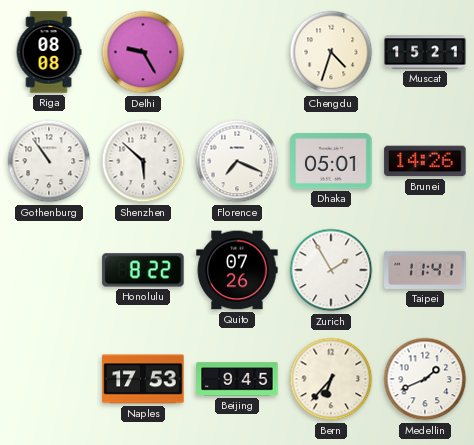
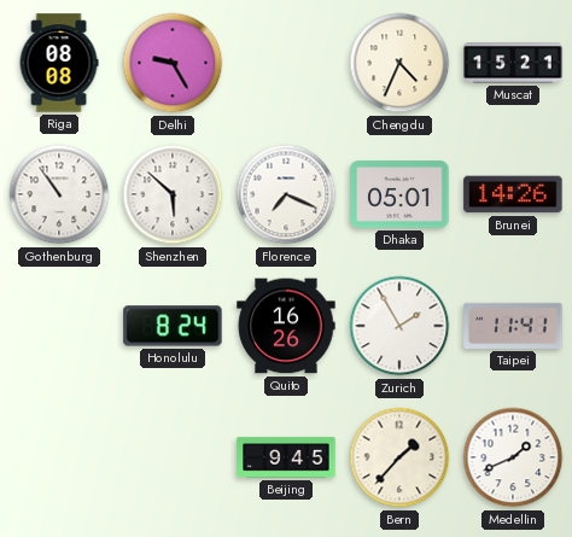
Chengdu: 4:33 -> 4:34 (399, 63)
Honolulu: 8:22 -> 8:24 (173, 326)
Quito: 07:26 -> 16:26 (286, 326)
Naples: 17:53 -> none (143, 379)
Bern: 6:37 -> 1:37 (399, 457)
